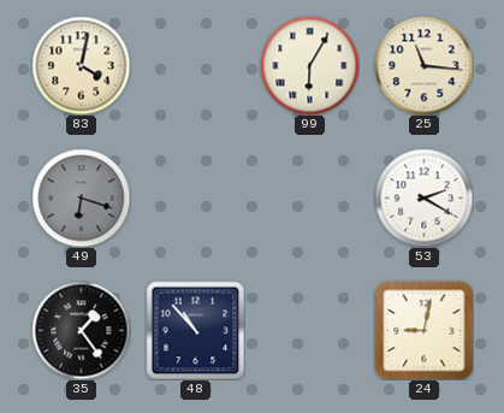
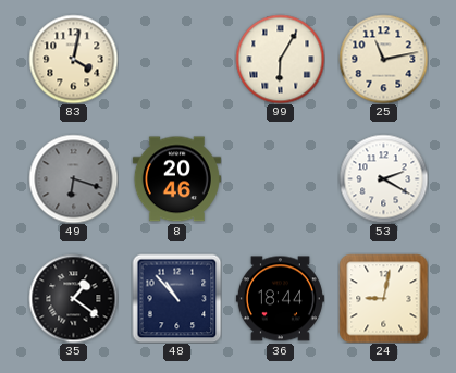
25: 11:16 -> 11:13 (383, 59)
8: none -> 20:46 (176, 179)
35: 1:24 -> 1:21 (73, 298)
36: none -> 18:44 (280, 299)
